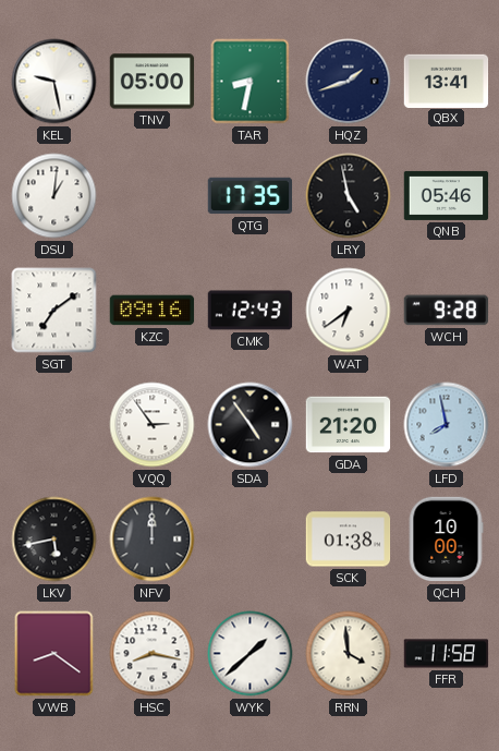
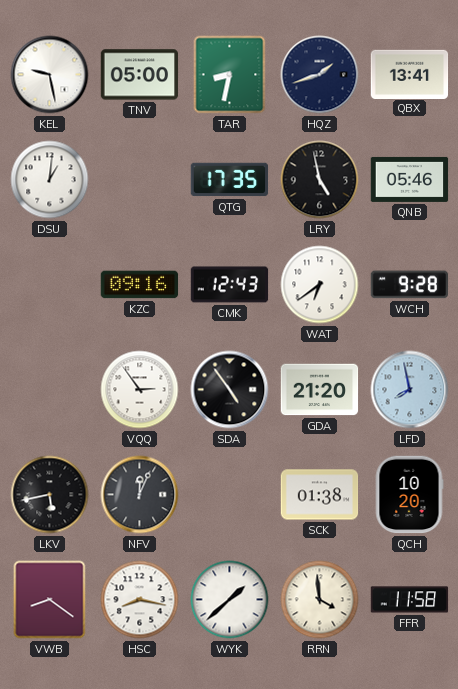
SGT: 7:09 -> none (54, 311)
NFV: 12:00 -> 12:04 (140, 495)
QCH: 10:00 -> 10:20 (409, 495)
